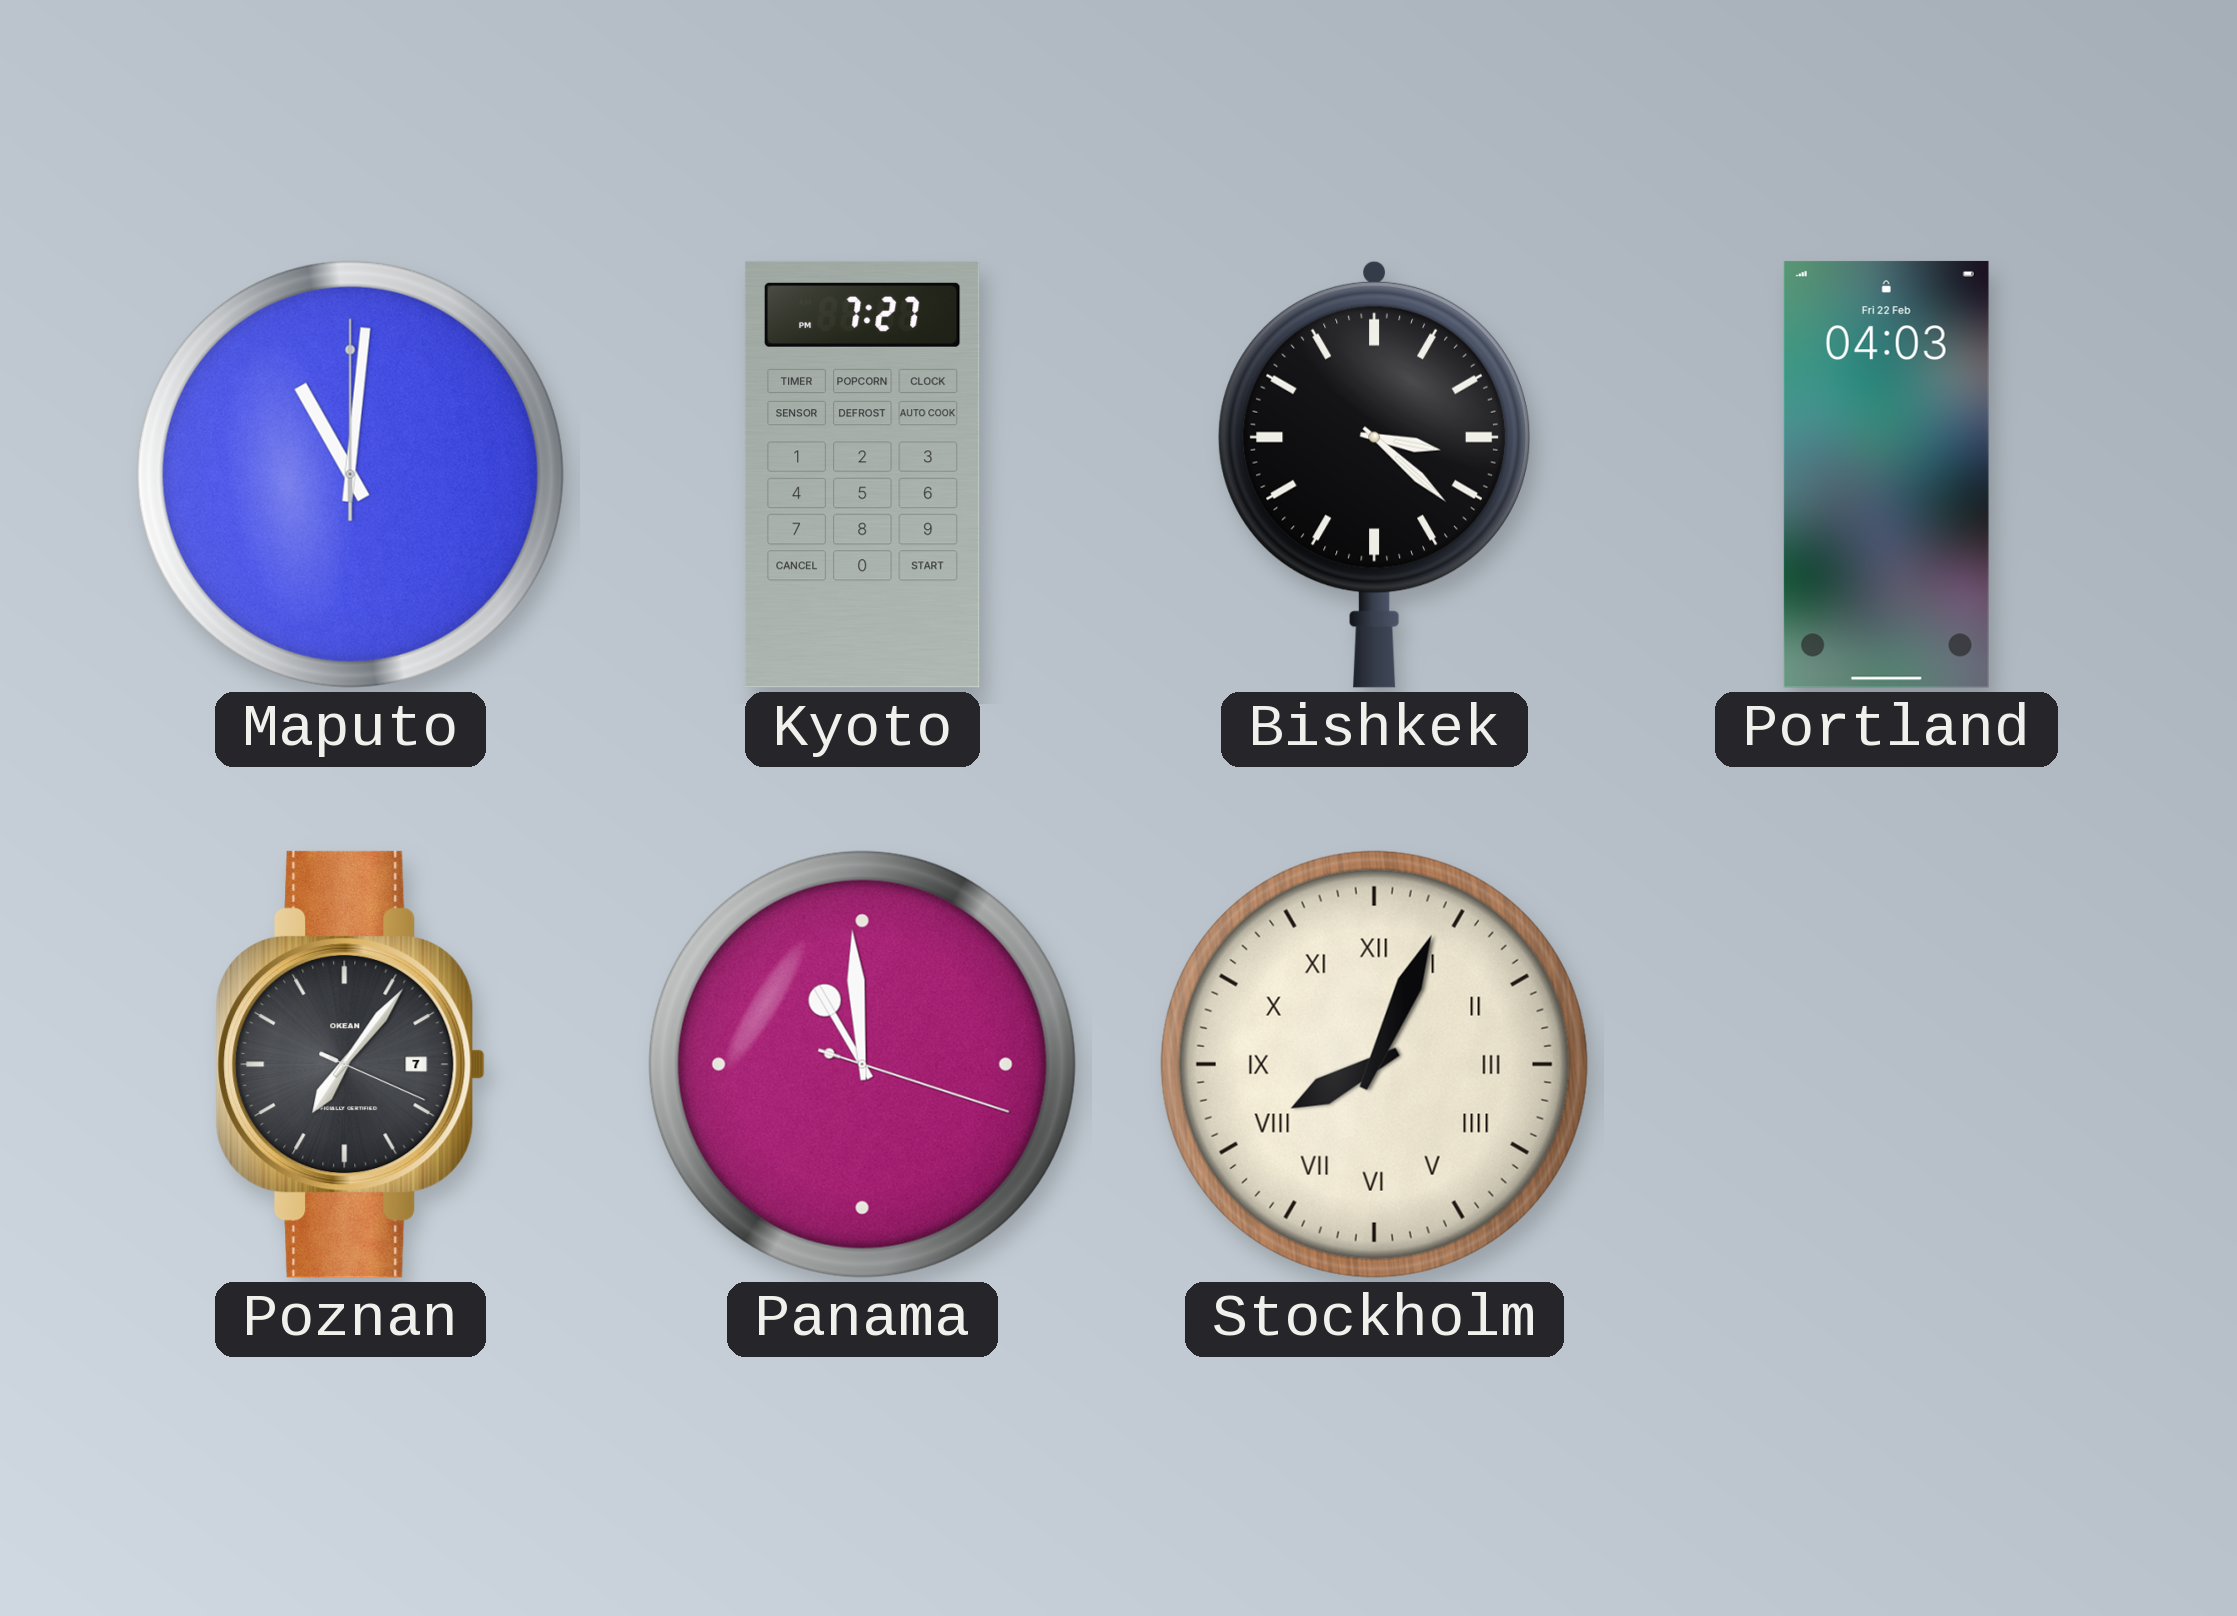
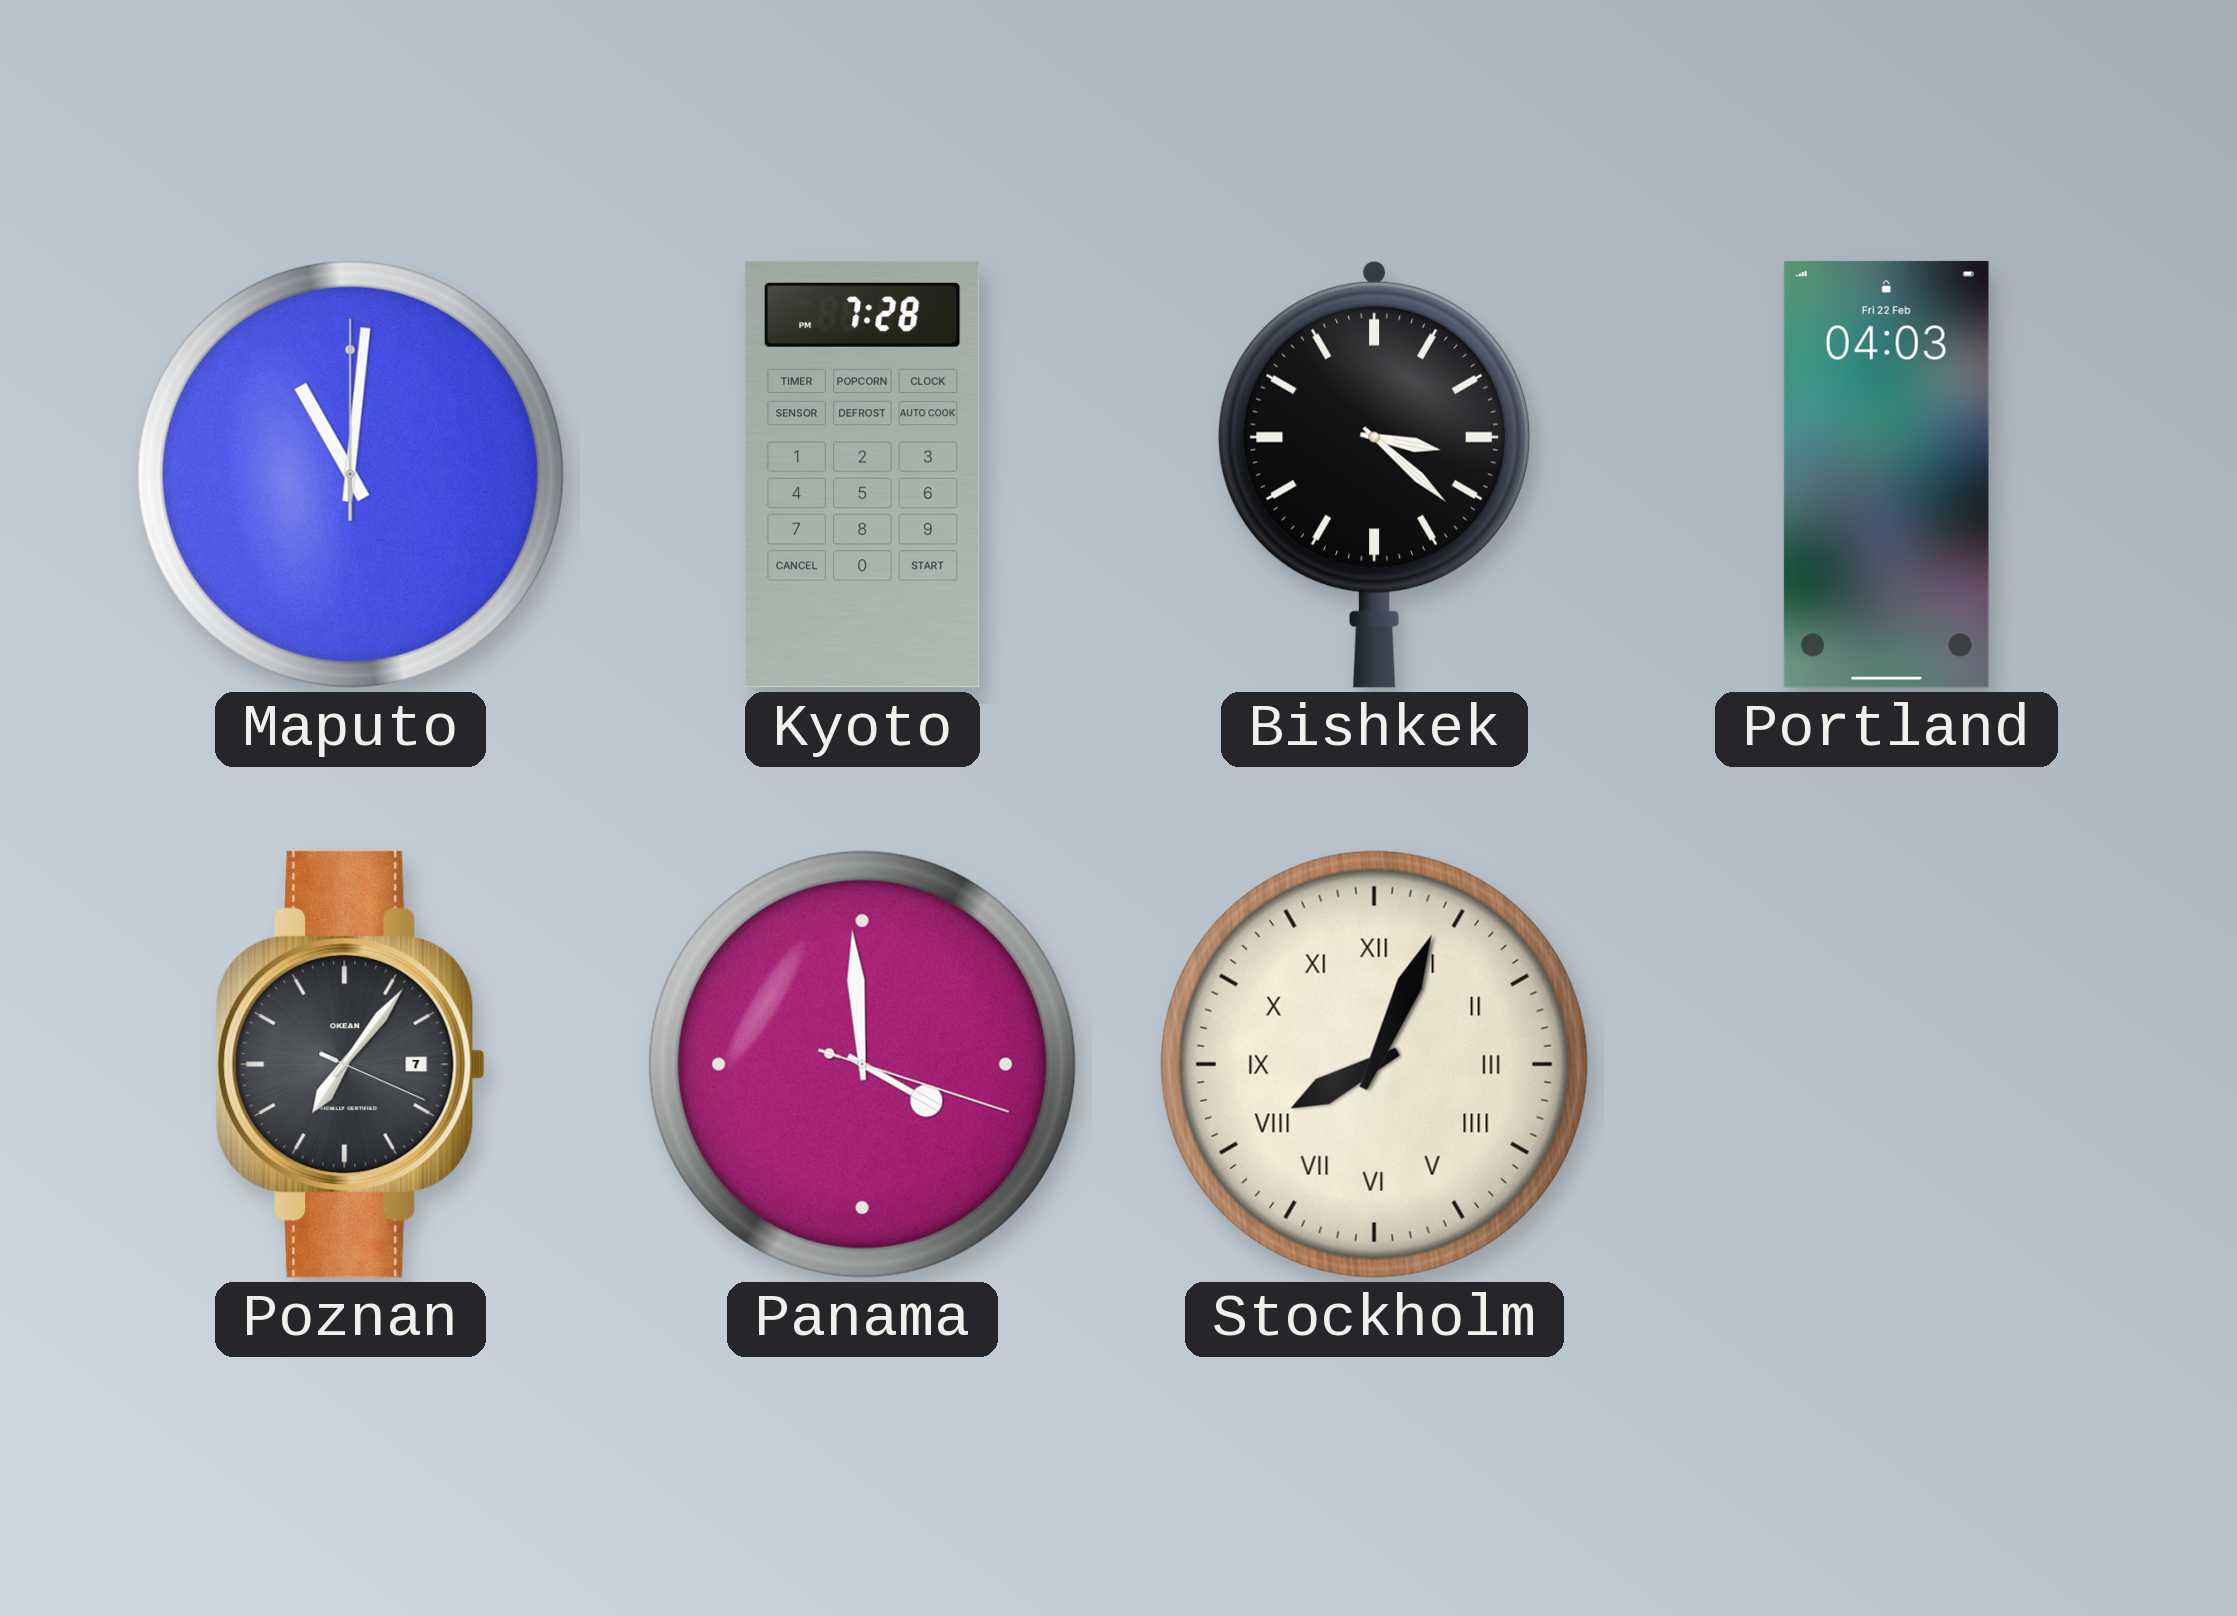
Kyoto: 7:27 -> 7:28 (862, 474)
Panama: 10:59 -> 3:59 (862, 1064)
